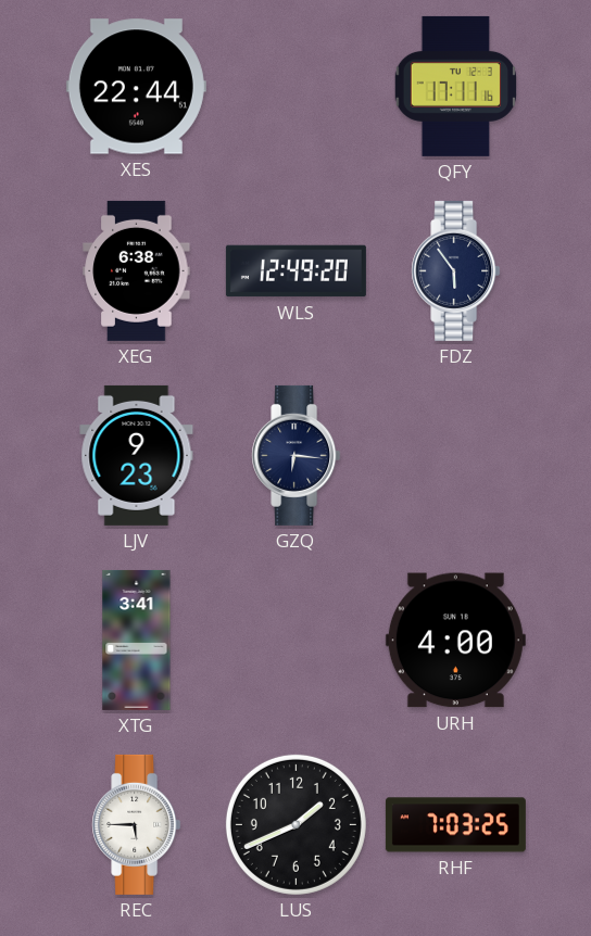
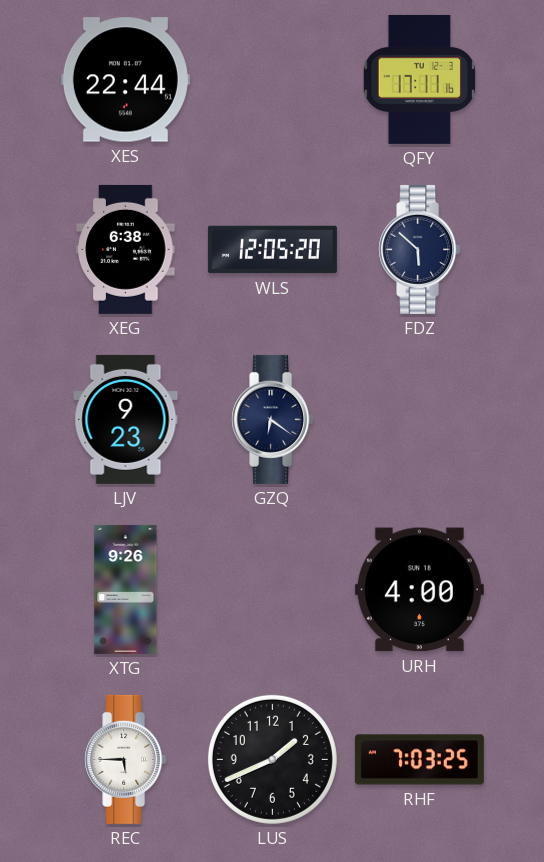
WLS: 12:49 -> 12:05 (272, 250)
FDZ: 5:54 -> 5:52 (420, 249)
GZQ: 6:16 -> 6:21 (273, 419)
XTG: 3:41 -> 9:26 (126, 589)
